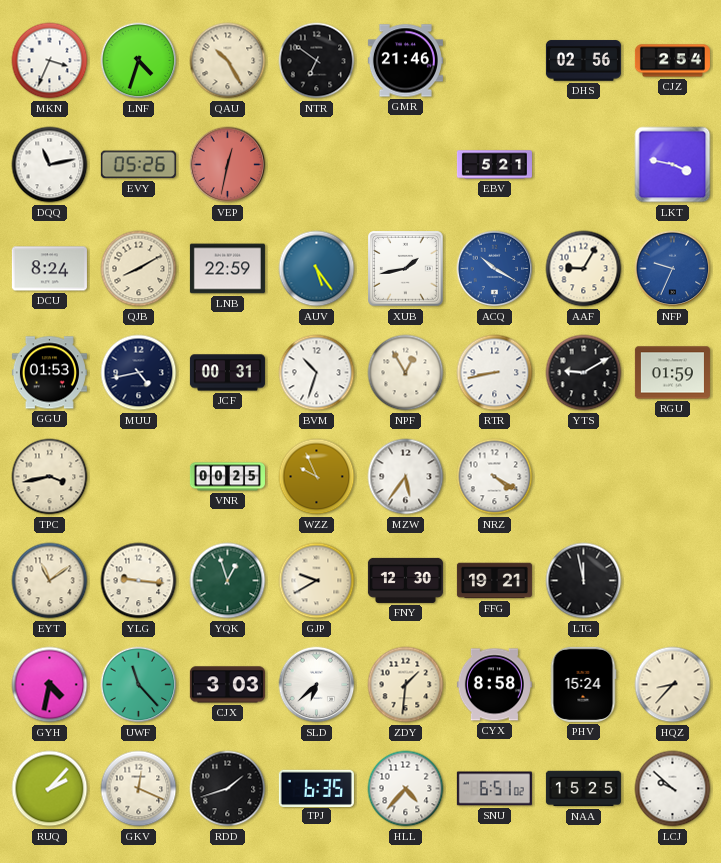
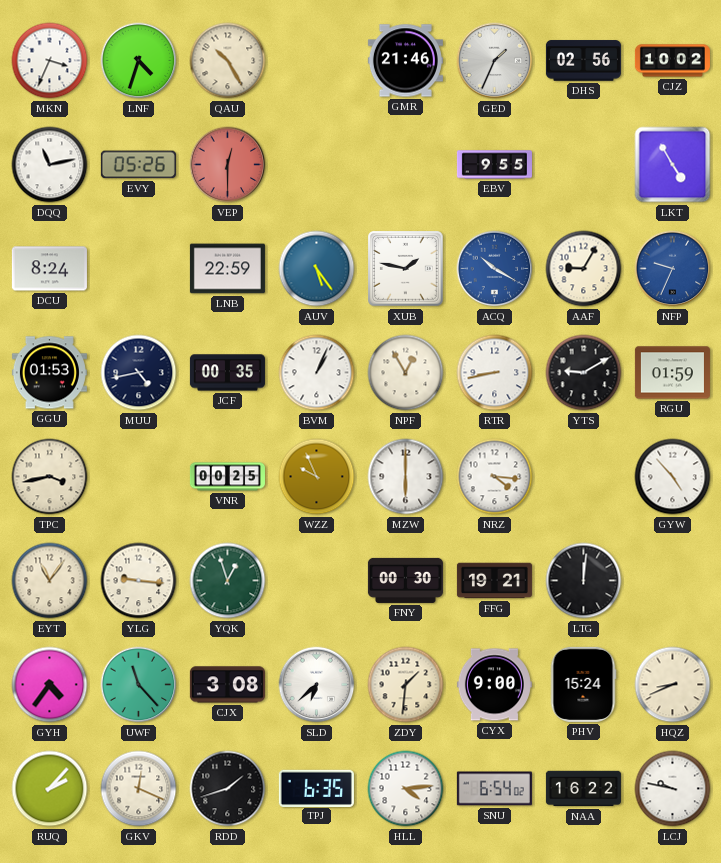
NTR: 6:51 -> none (317, 61)
GED: none -> 1:34 (495, 61)
CJZ: 2:54 -> 10:02 (672, 61)
VEP: 12:32 -> 12:30 (228, 165)
EBV: 5:21 -> 9:55 (494, 165)
LKT: 3:47 -> 4:55 (673, 165)
QJB: 8:10 -> none (139, 269)
XUB: 1:43 -> 1:47 (406, 269)
JCF: 00:31 -> 00:35 (227, 373)
BVM: 10:33 -> 1:04 (317, 373)
MZW: 5:36 -> 6:00 (406, 477)
NRZ: 4:20 -> 4:16 (495, 477)
GYW: none -> 4:53 (673, 477)
EYT: 11:09 -> 11:06 (50, 581)
GJP: 9:40 -> none (317, 581)
FNY: 12:30 -> 00:30 (405, 580)
LTG: 11:58 -> 12:01 (584, 581)
GYH: 4:32 -> 4:36 (50, 685)
CJX: 3:03 -> 3:08 (227, 685)
CYX: 8:58 -> 9:00 (494, 685)
HQZ: 8:37 -> 8:41 (673, 685)
HLL: 4:37 -> 4:14 (406, 789)
SNU: 6:51 -> 6:54 (494, 789)
NAA: 15:25 -> 16:22 (583, 789)
LCJ: 9:52 -> 9:47 (673, 789)
